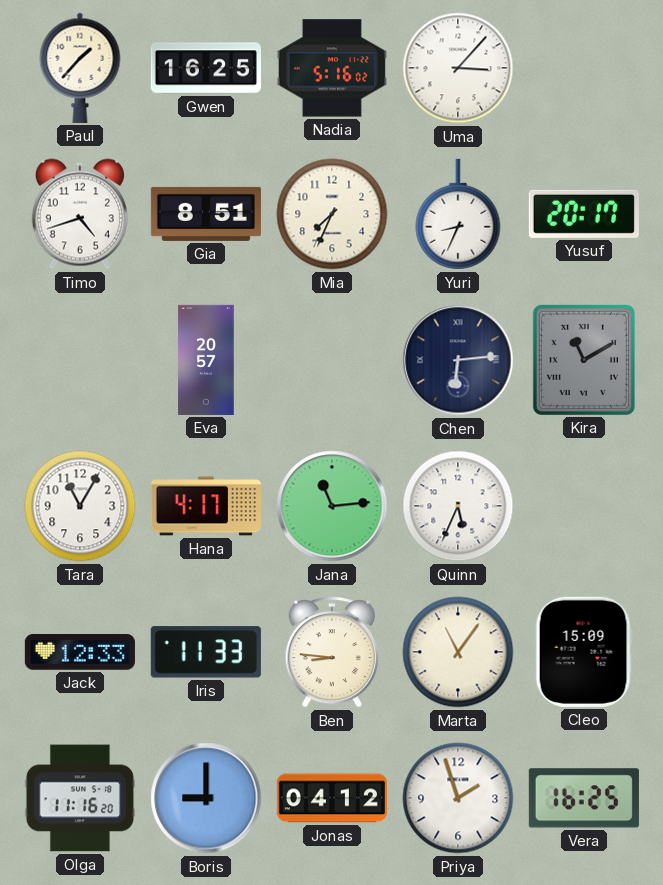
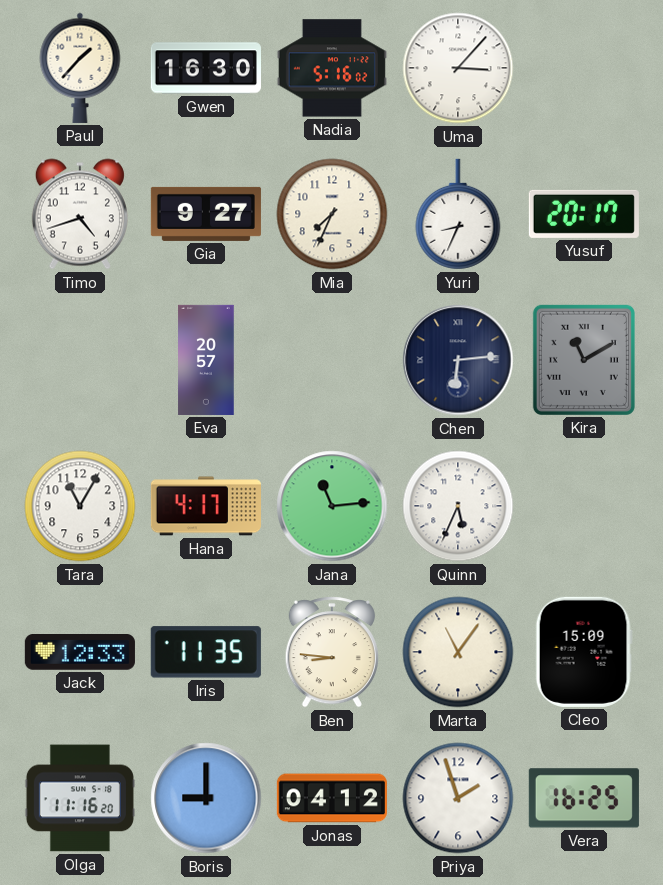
Gwen: 16:25 -> 16:30 (206, 68)
Gia: 8:51 -> 9:27 (206, 214)
Iris: 11:33 -> 11:35 (206, 652)
